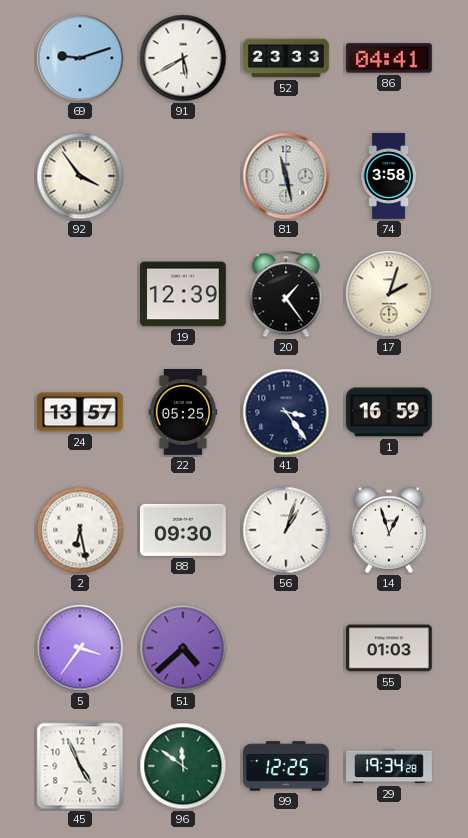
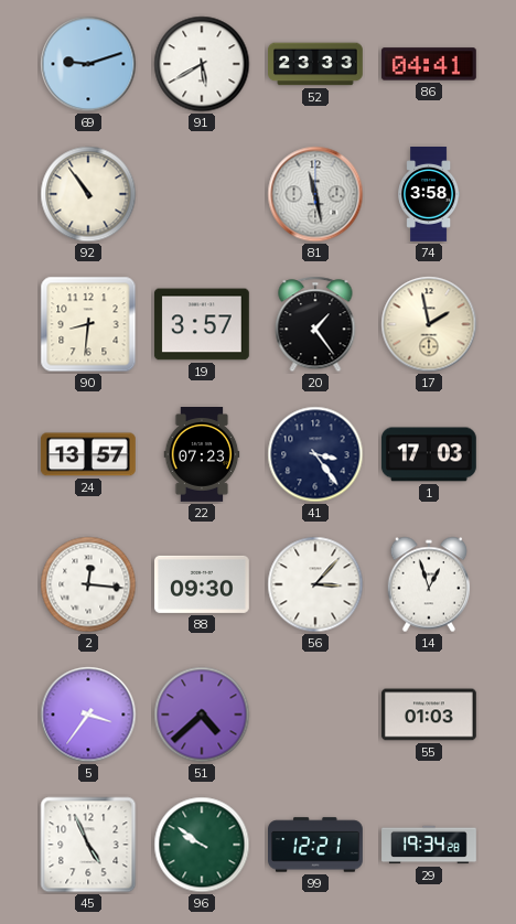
92: 3:54 -> 10:54 (88, 194)
90: none -> 8:31 (88, 324)
19: 12:39 -> 3:57 (203, 324)
17: 2:03 -> 1:58 (429, 324)
22: 05:25 -> 07:23 (202, 455)
1: 16:59 -> 17:03 (429, 454)
2: 6:28 -> 12:16 (88, 584)
56: 1:03 -> 3:07 (315, 584)
96: 11:51 -> 9:51 (202, 845)
99: 12:25 -> 12:21 (316, 845)
